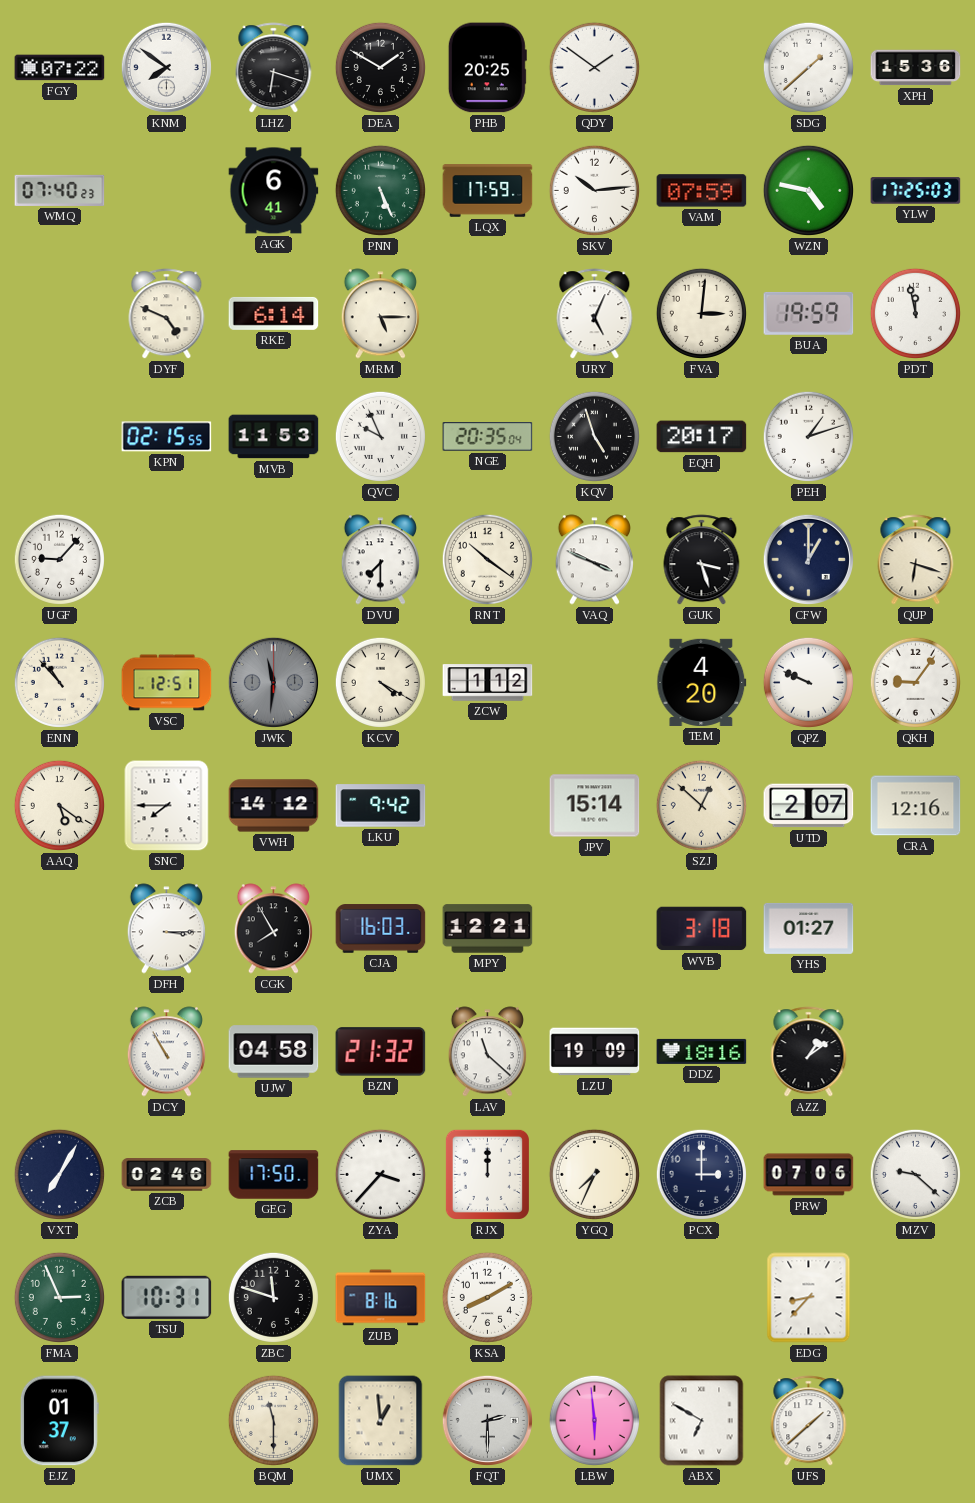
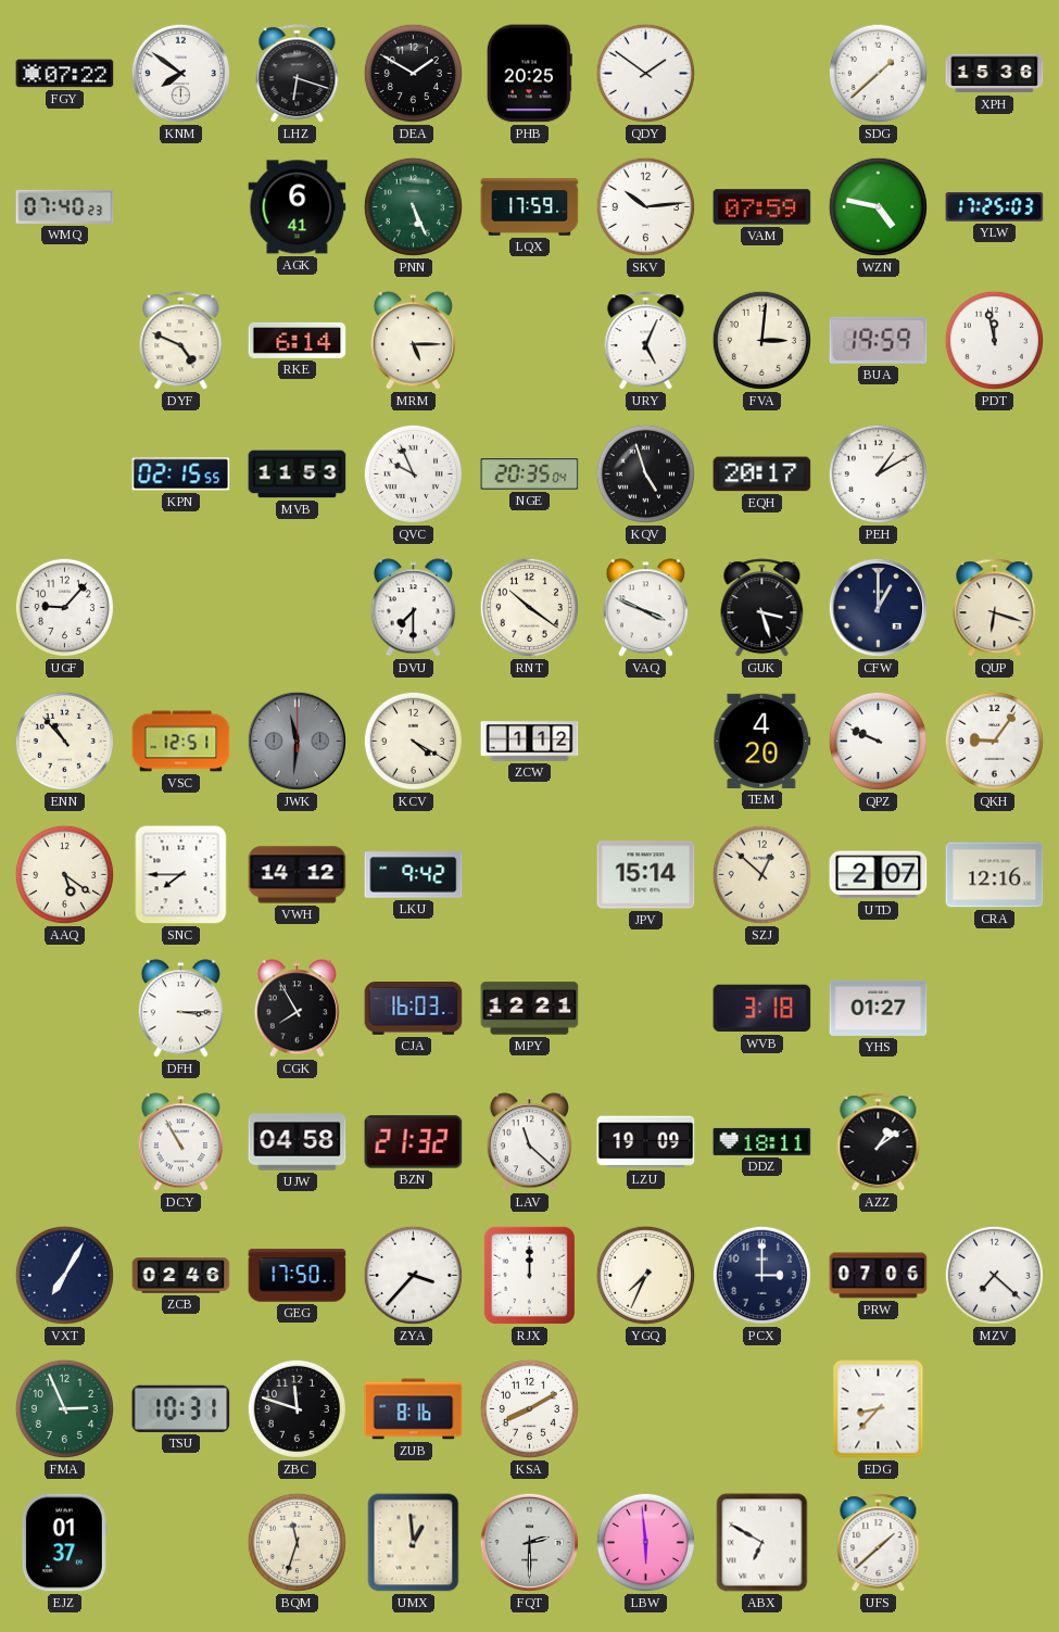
PEH: 1:12 -> 1:10 (878, 473)
DDZ: 18:16 -> 18:11 (762, 1141)
MZV: 9:22 -> 7:22 (994, 1275)
BQM: 11:30 -> 11:33 (297, 1542)
